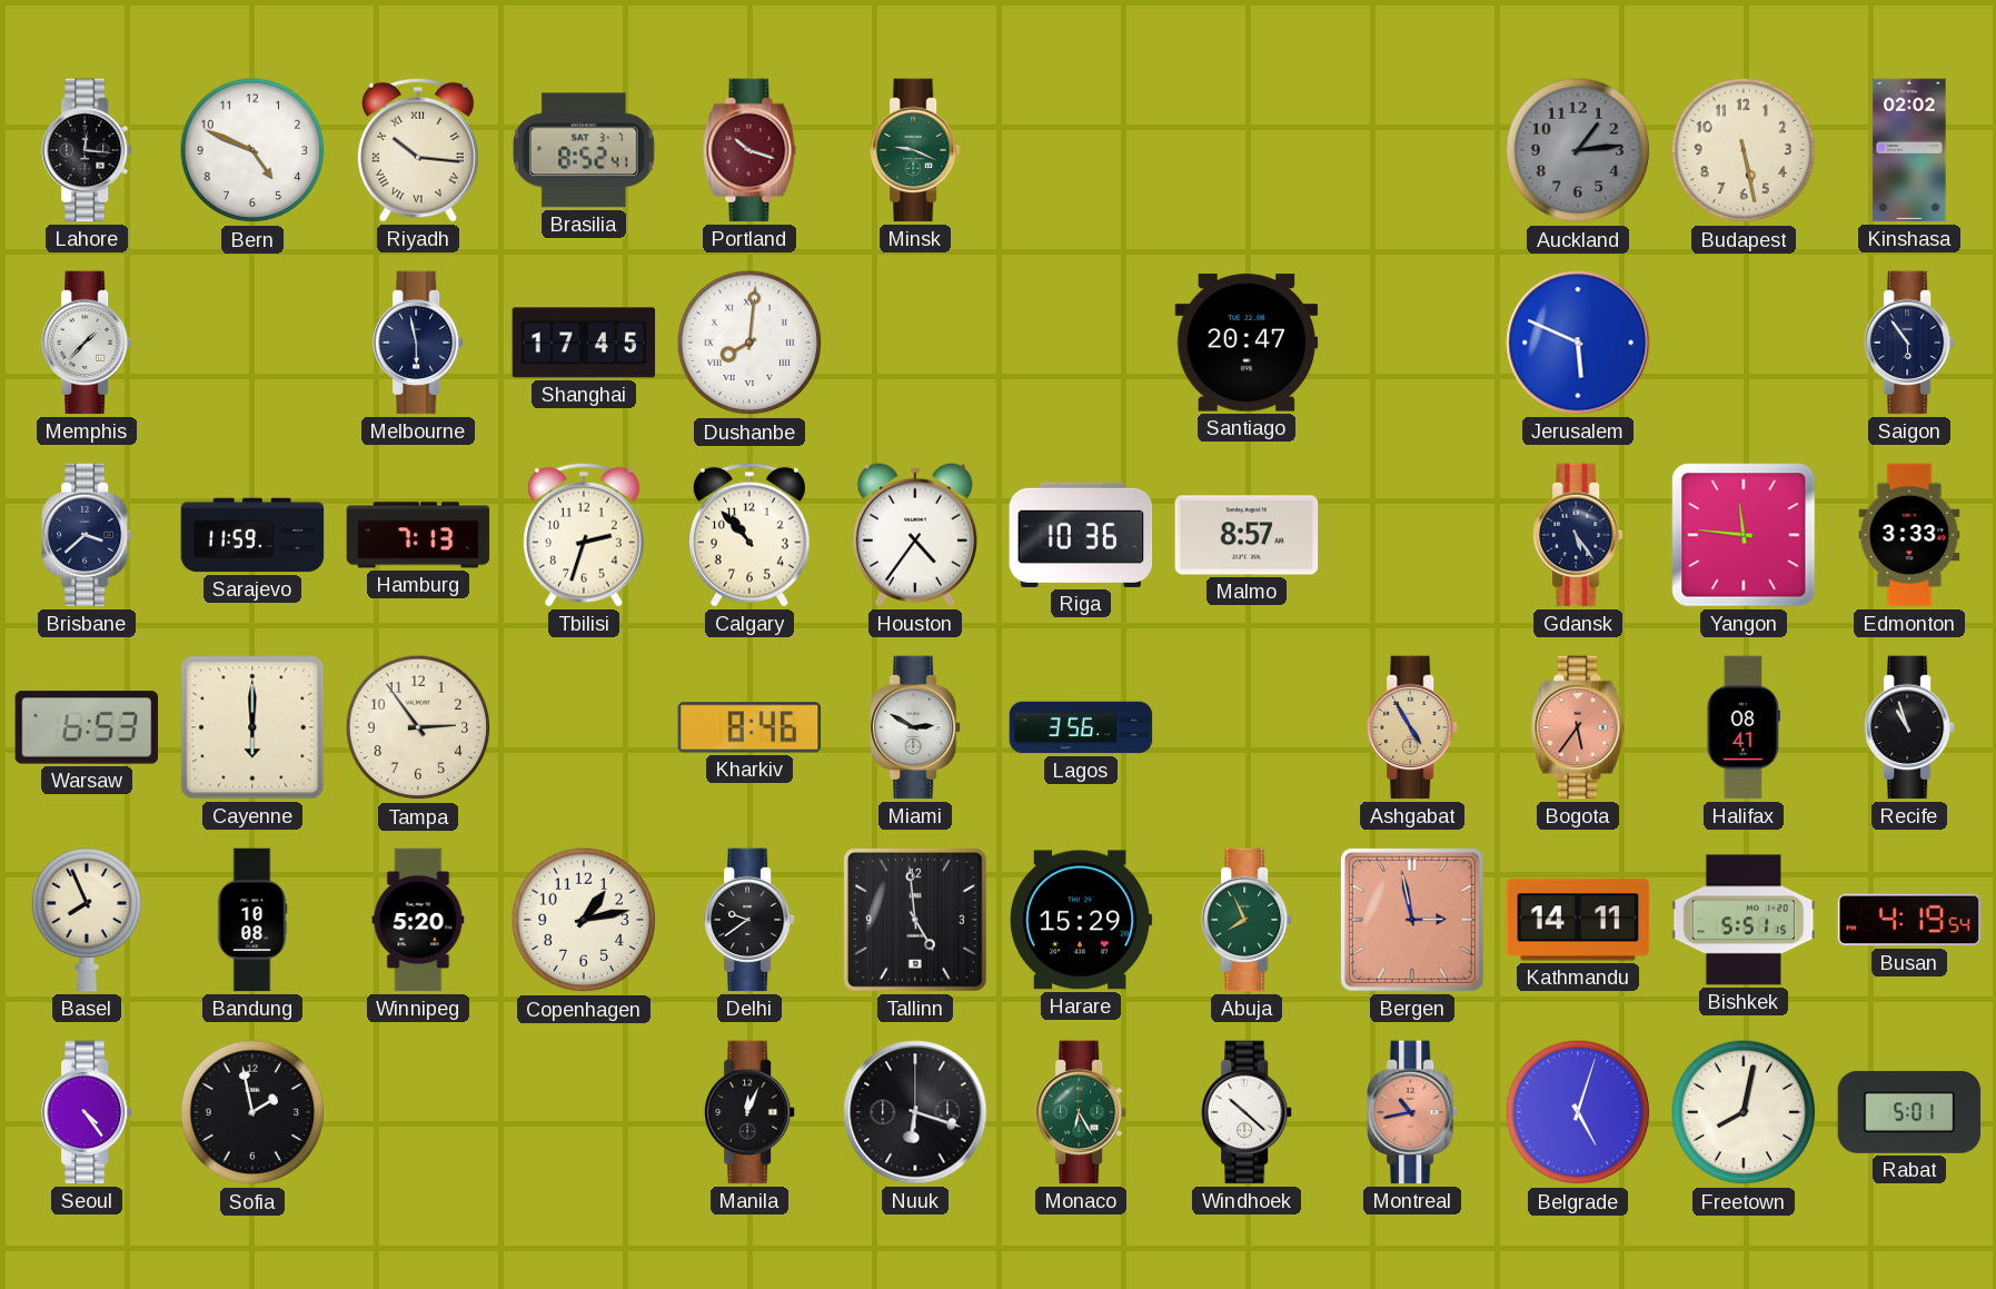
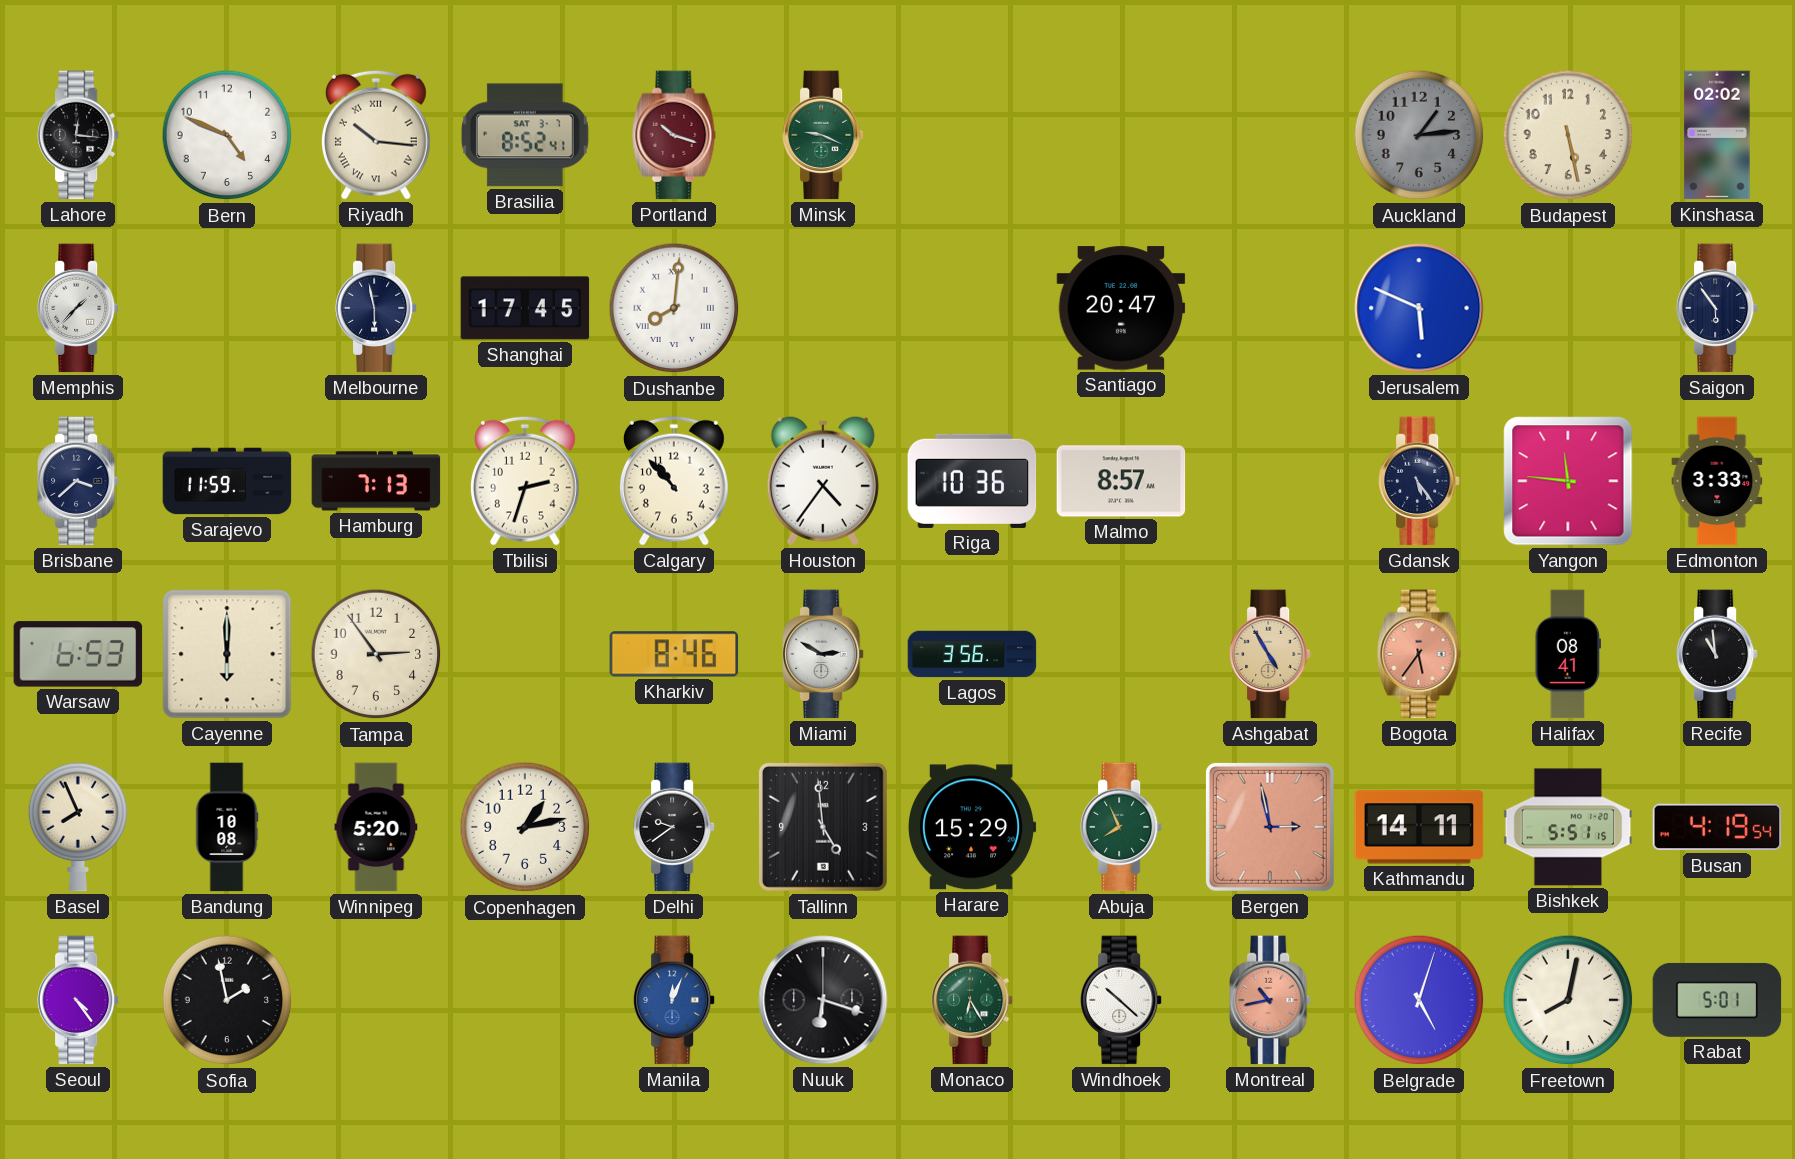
Recife: 10:57 -> 10:59 (1717, 654)
Manila dial: black -> blue (674, 1000)
